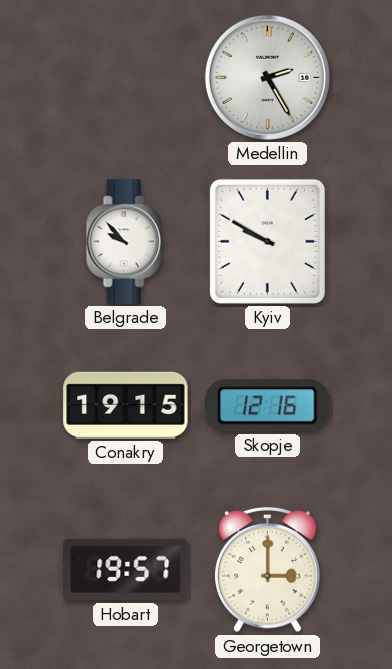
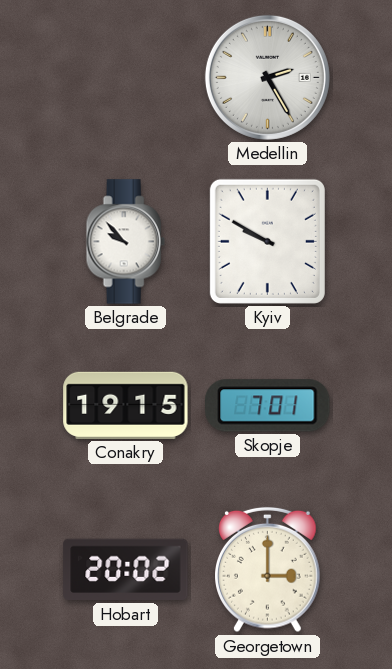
Skopje: 12:16 -> 7:01 (268, 406)
Hobart: 19:57 -> 20:02 (126, 570)
